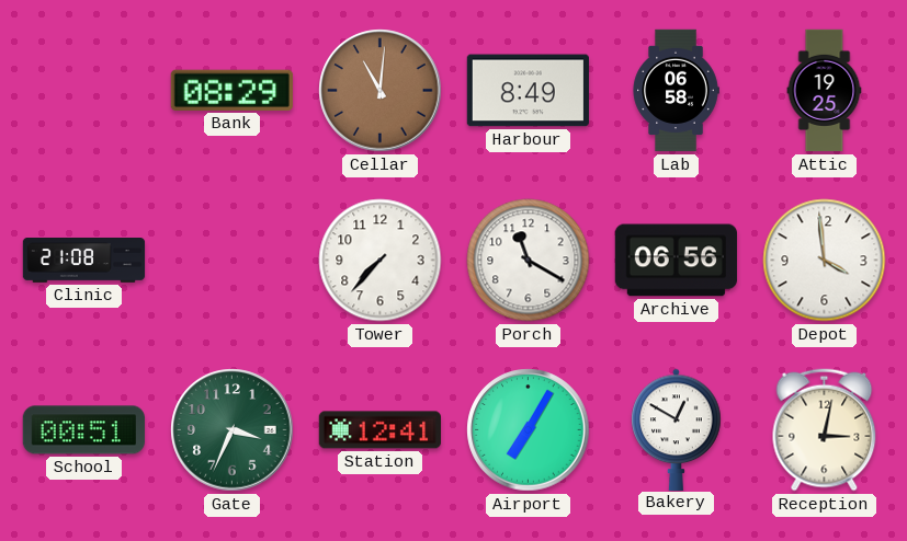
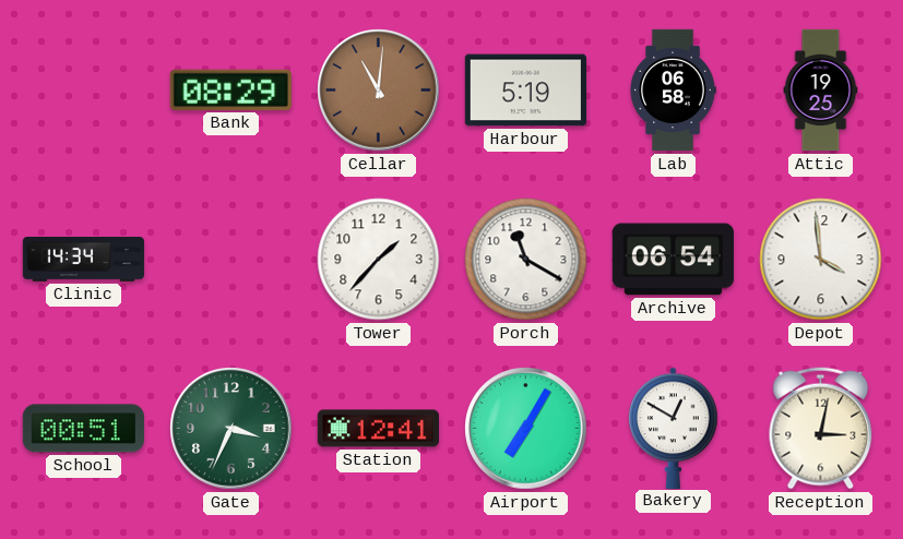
Harbour: 8:49 -> 5:19 (525, 91)
Clinic: 21:08 -> 14:34 (84, 260)
Tower: 7:37 -> 1:37 (379, 260)
Archive: 06:56 -> 06:54 (673, 260)
